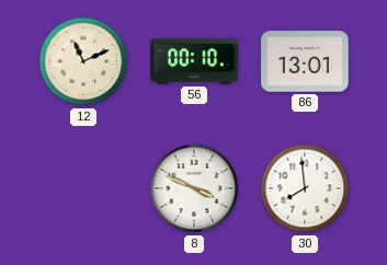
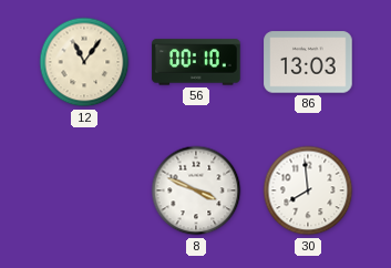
12: 11:11 -> 11:06 (84, 62)
86: 13:01 -> 13:03 (308, 62)
